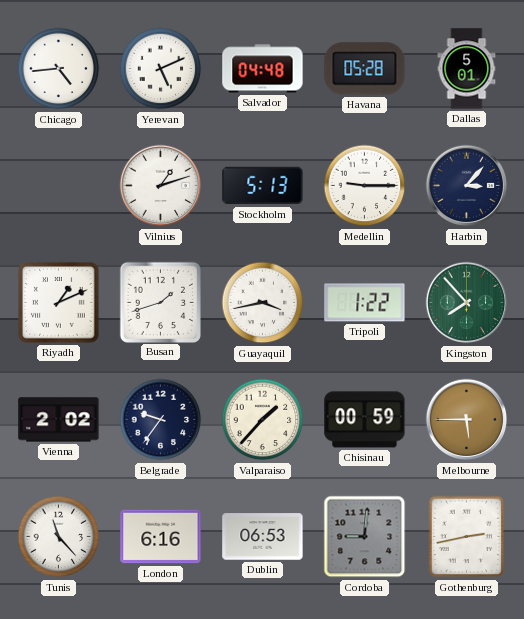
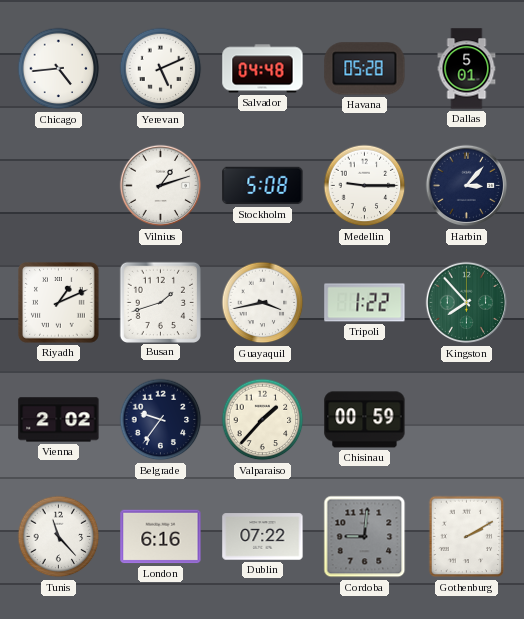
Stockholm: 5:13 -> 5:08 (263, 186)
Melbourne: 5:45 -> none (467, 420)
Dublin: 06:53 -> 07:22 (263, 537)
Gothenburg: 2:43 -> 2:10 (467, 537)
